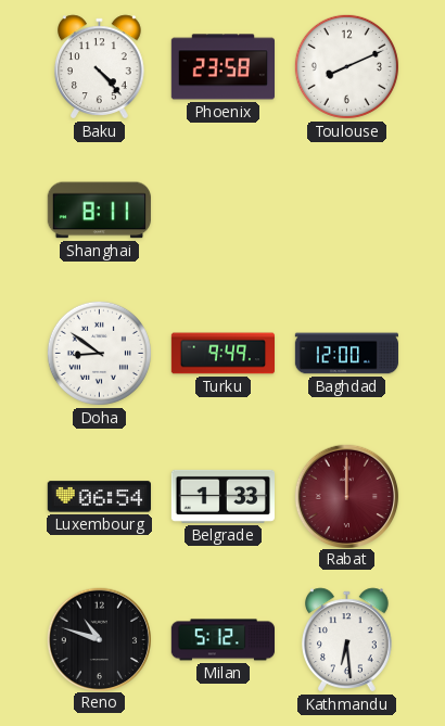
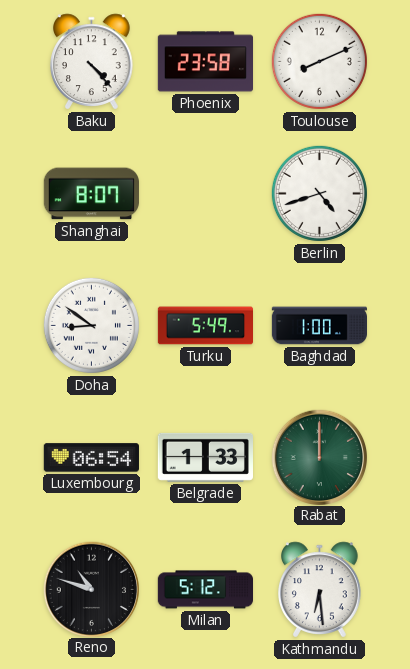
Shanghai: 8:11 -> 8:07 (91, 194)
Berlin: none -> 4:42 (319, 193)
Turku: 9:49 -> 5:49 (205, 326)
Baghdad: 12:00 -> 1:00 (319, 326)
Rabat dial: burgundy -> green (319, 457)
